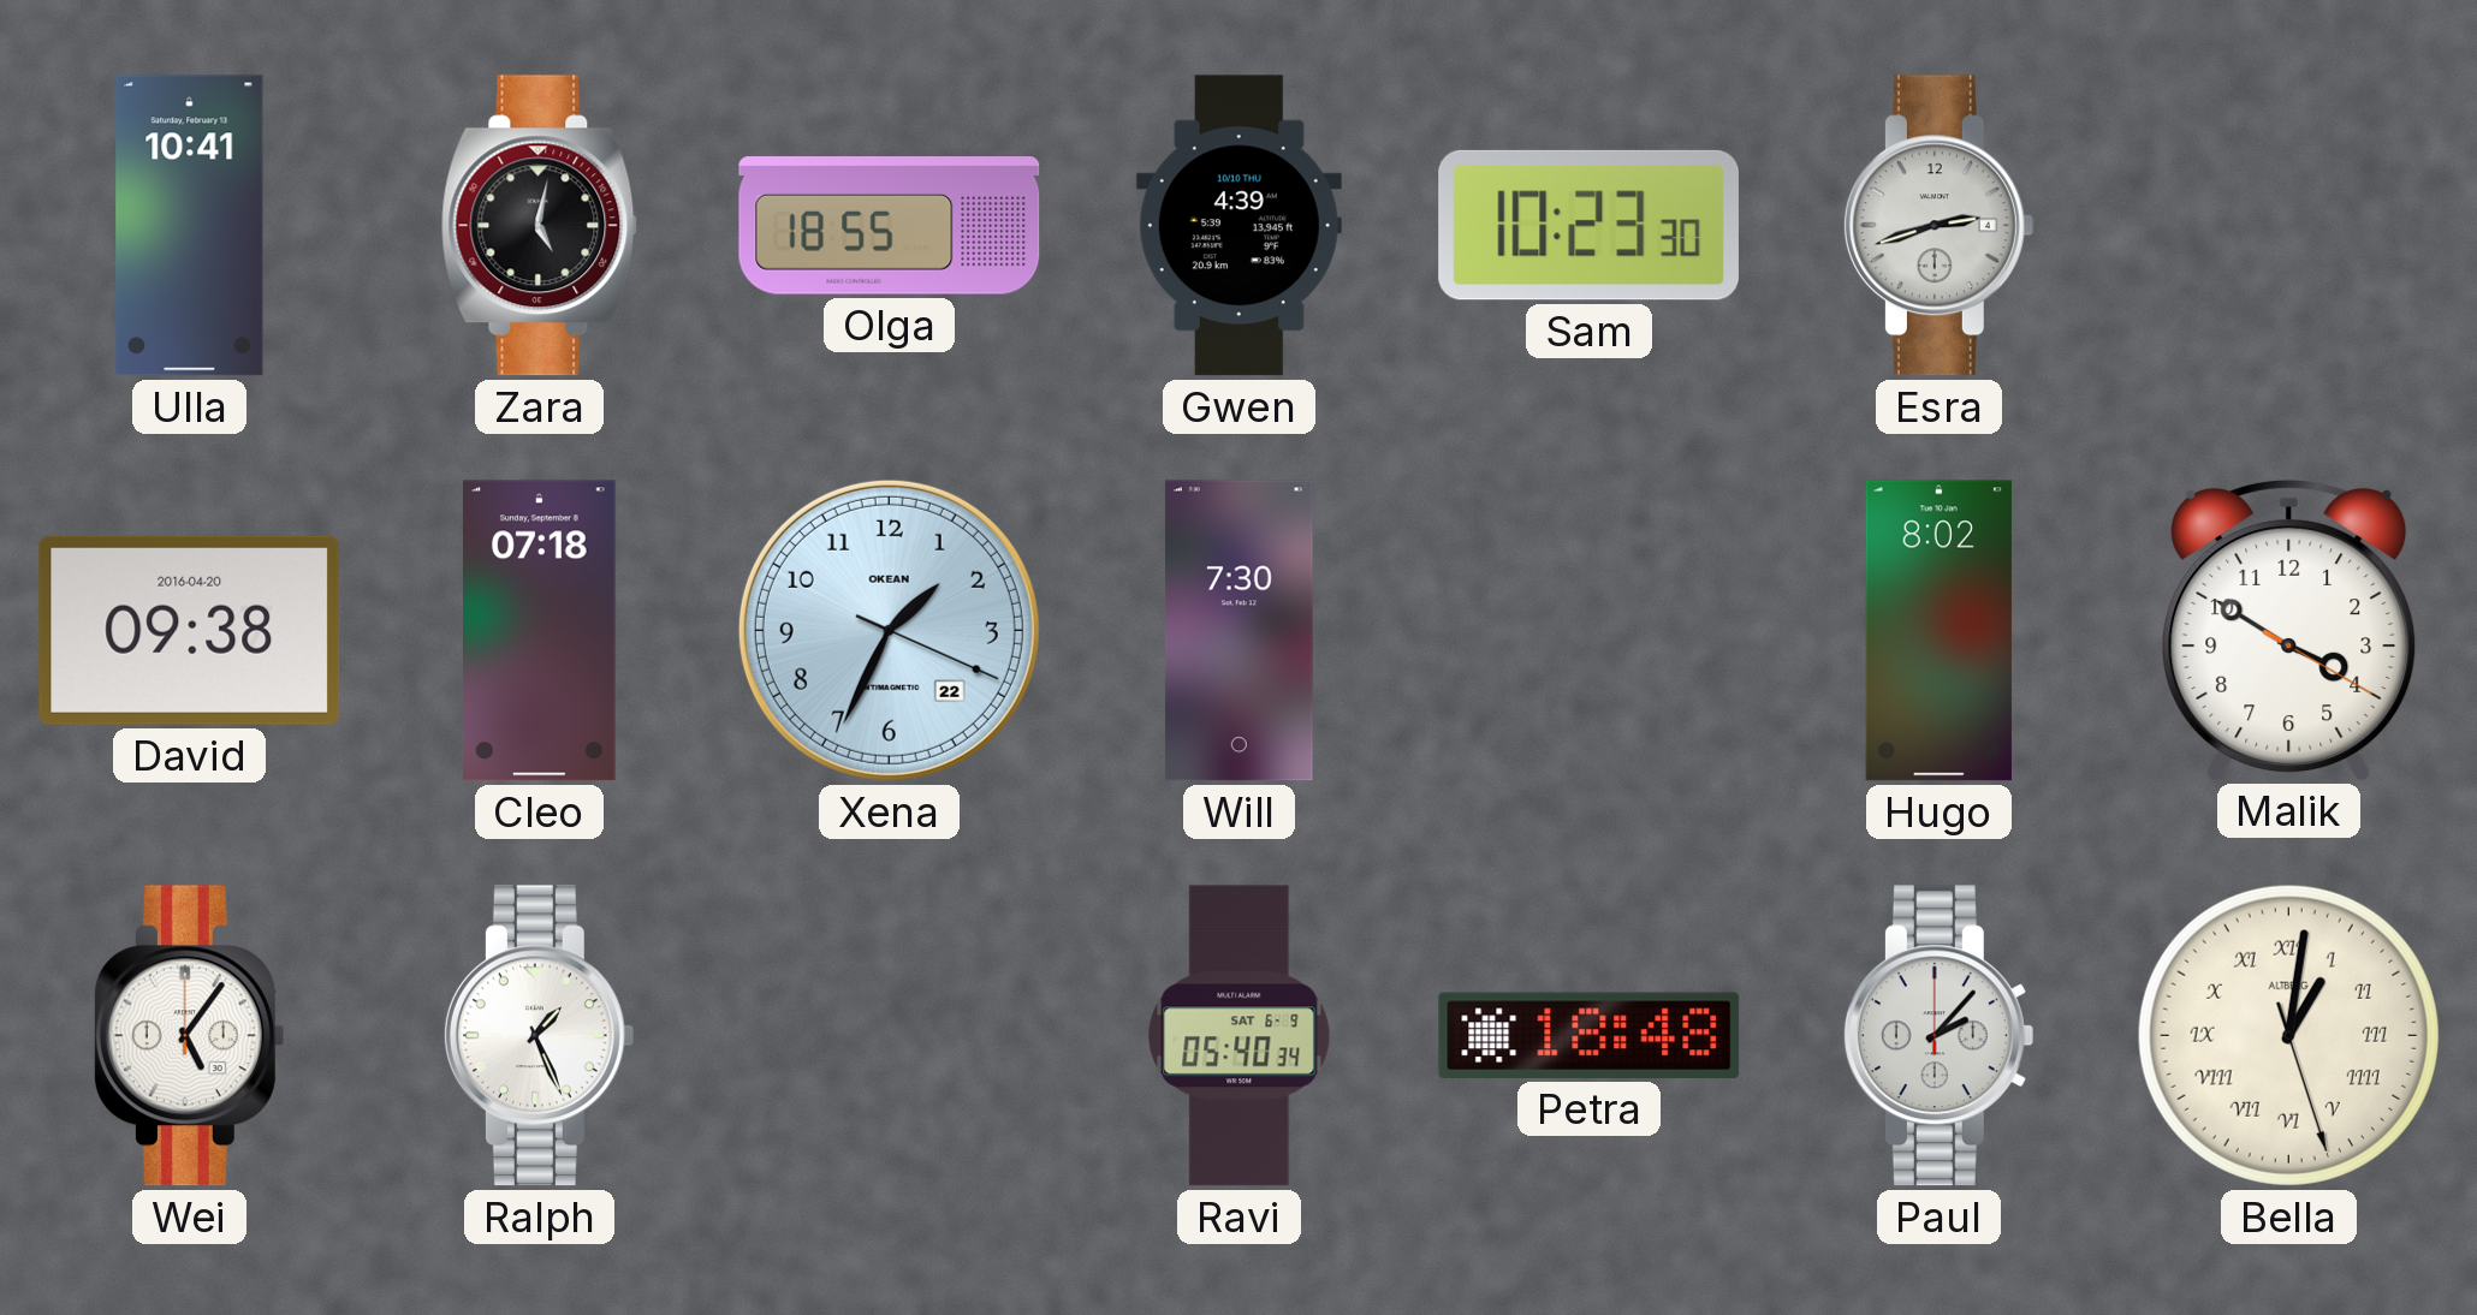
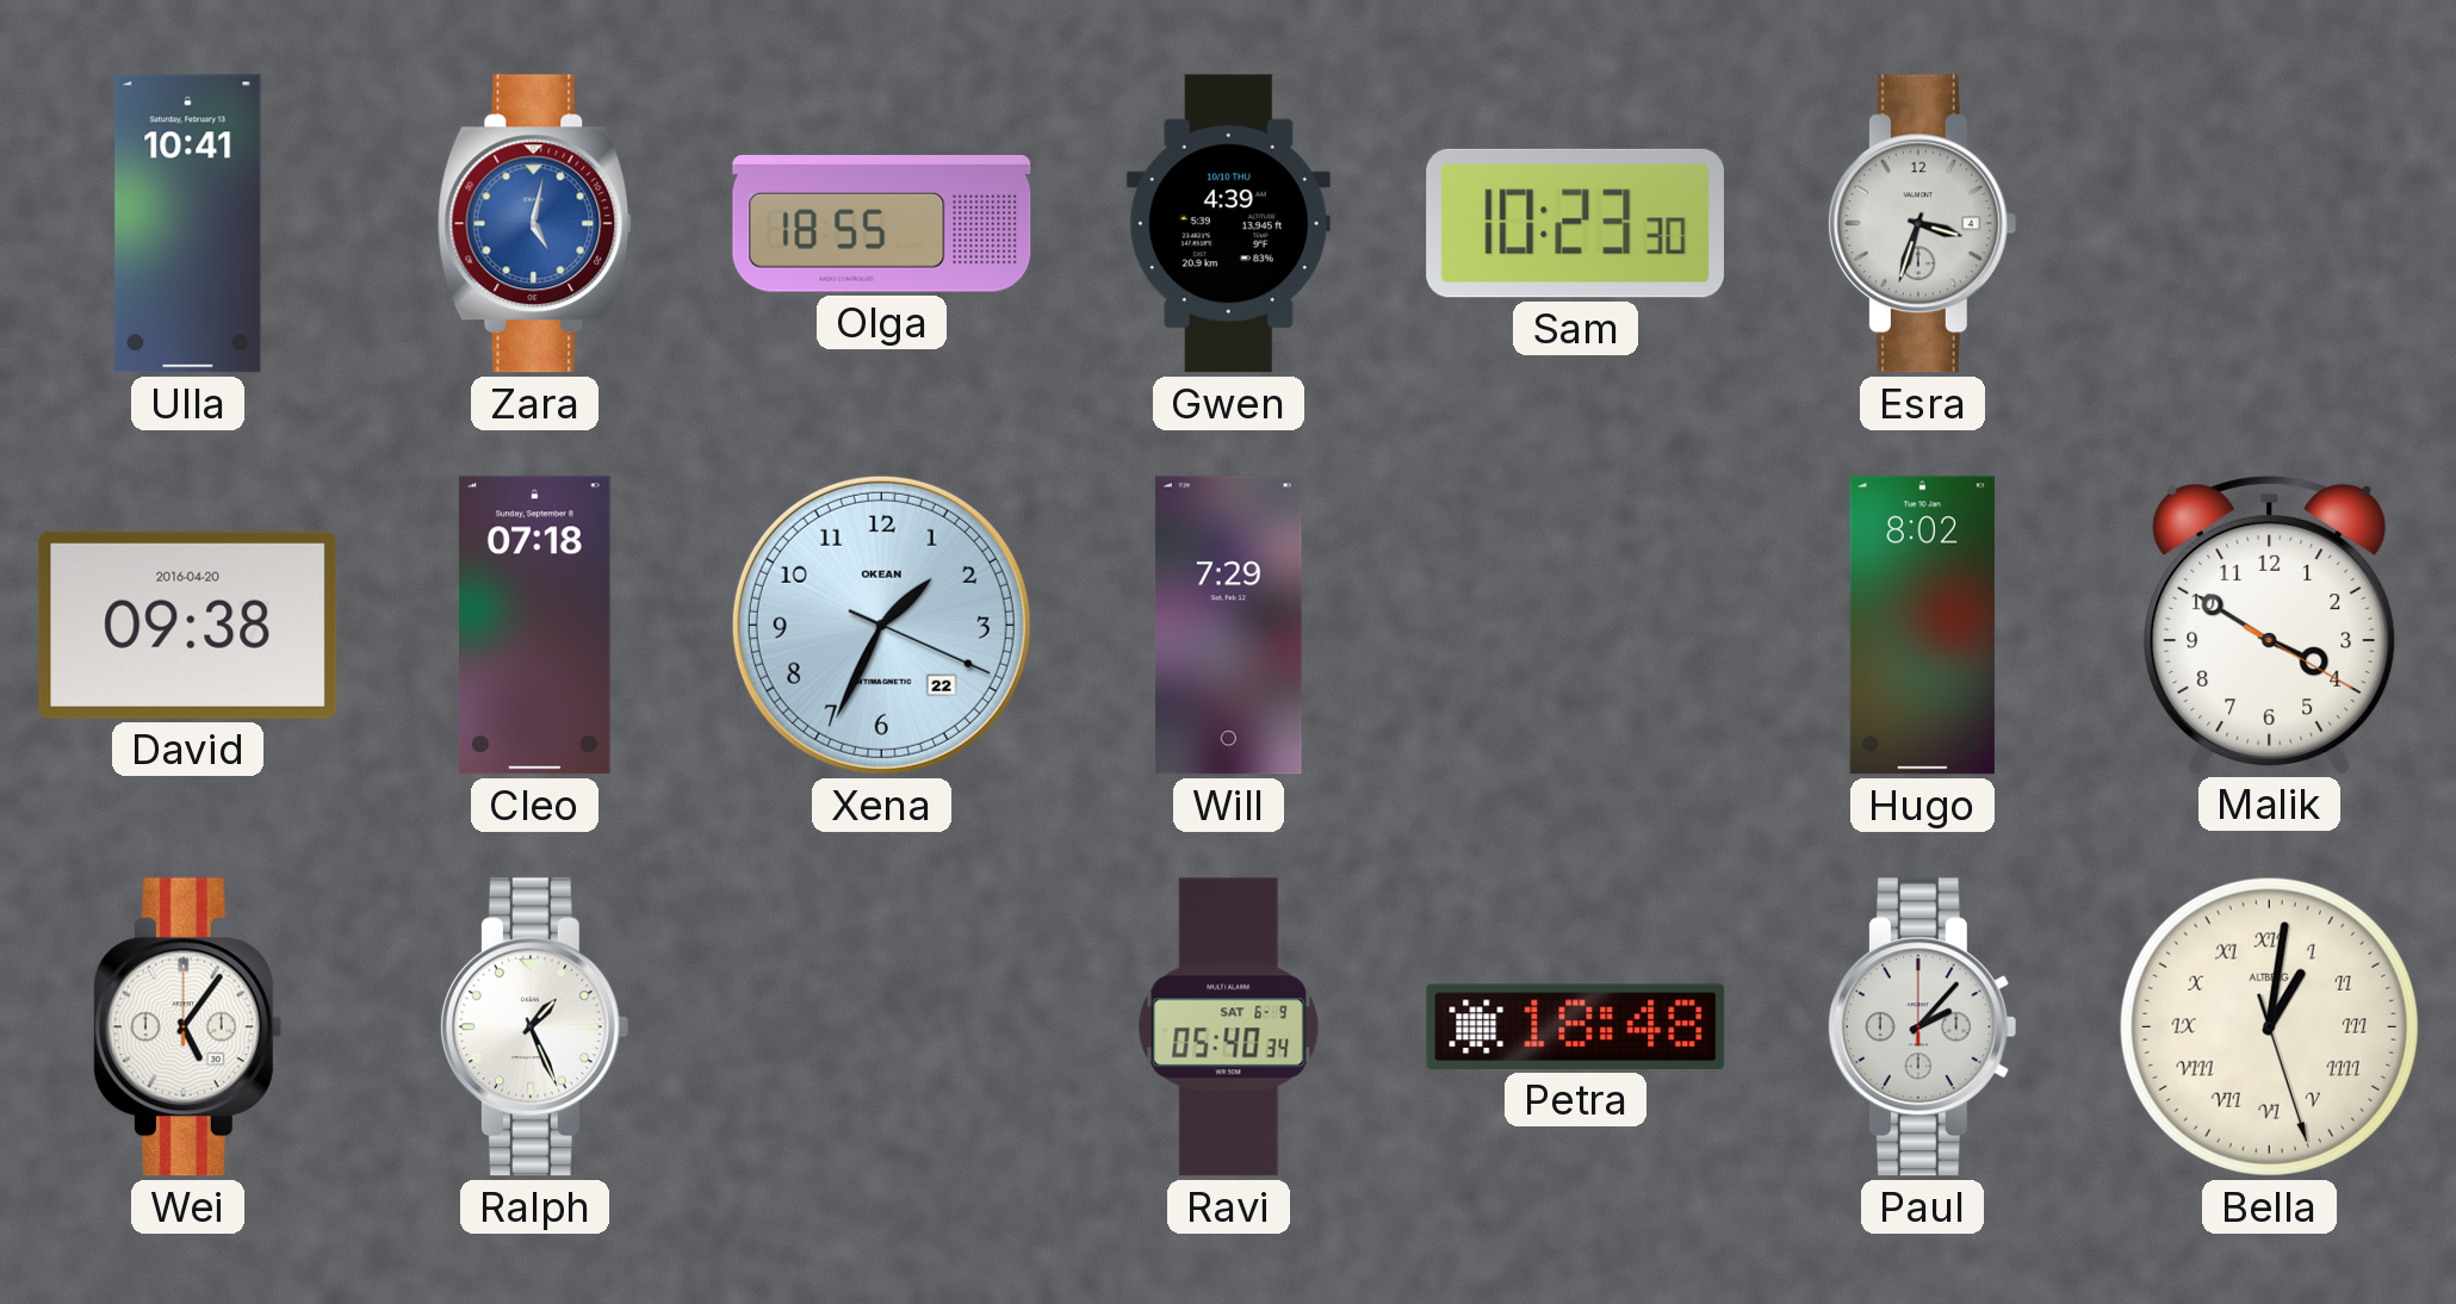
Zara dial: black -> blue (535, 224)
Esra: 2:42 -> 3:33 (1922, 224)
Will: 7:30 -> 7:29 (1229, 626)
